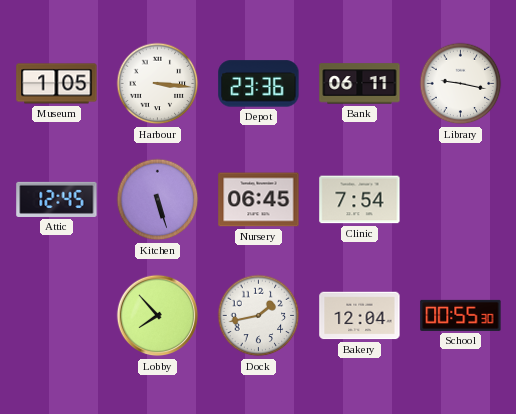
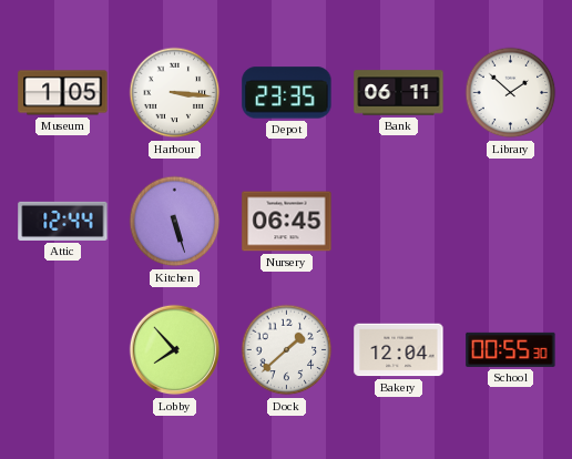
Depot: 23:36 -> 23:35 (287, 93)
Library: 9:17 -> 1:52 (511, 93)
Attic: 12:45 -> 12:44 (63, 221)
Clinic: 7:54 -> none (360, 200)
Dock: 1:43 -> 1:38 (287, 350)
